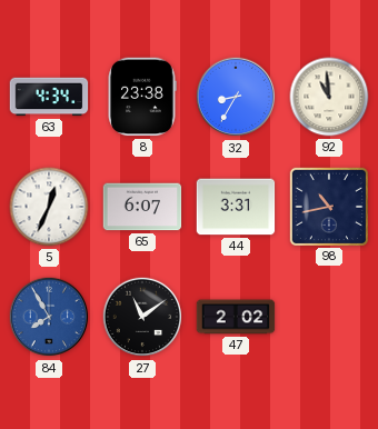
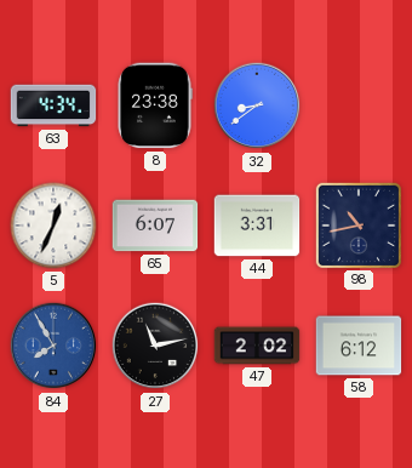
32: 8:35 -> 8:39 (257, 105)
92: 10:59 -> none (329, 97)
27: 11:09 -> 11:13 (155, 346)
58: none -> 6:12 (359, 346)
